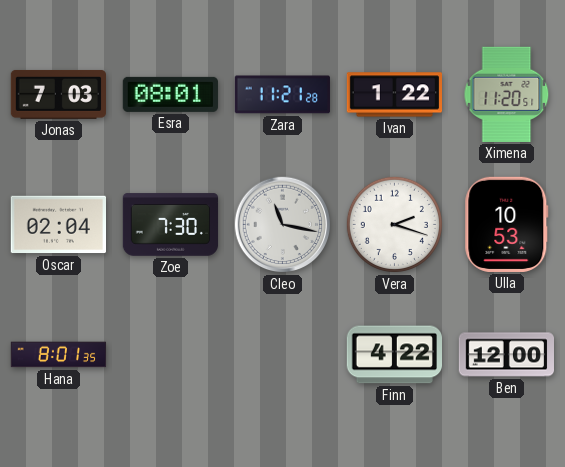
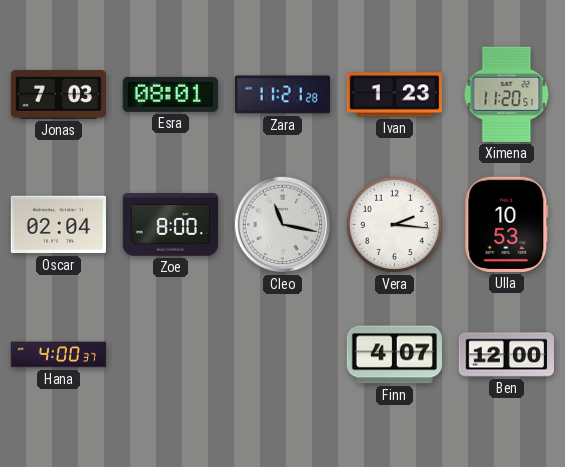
Ivan: 1:22 -> 1:23 (394, 95)
Zoe: 7:30 -> 8:00 (171, 225)
Vera: 2:18 -> 2:16 (394, 224)
Hana: 8:01 -> 4:00 (59, 355)
Finn: 4:22 -> 4:07 (394, 355)
